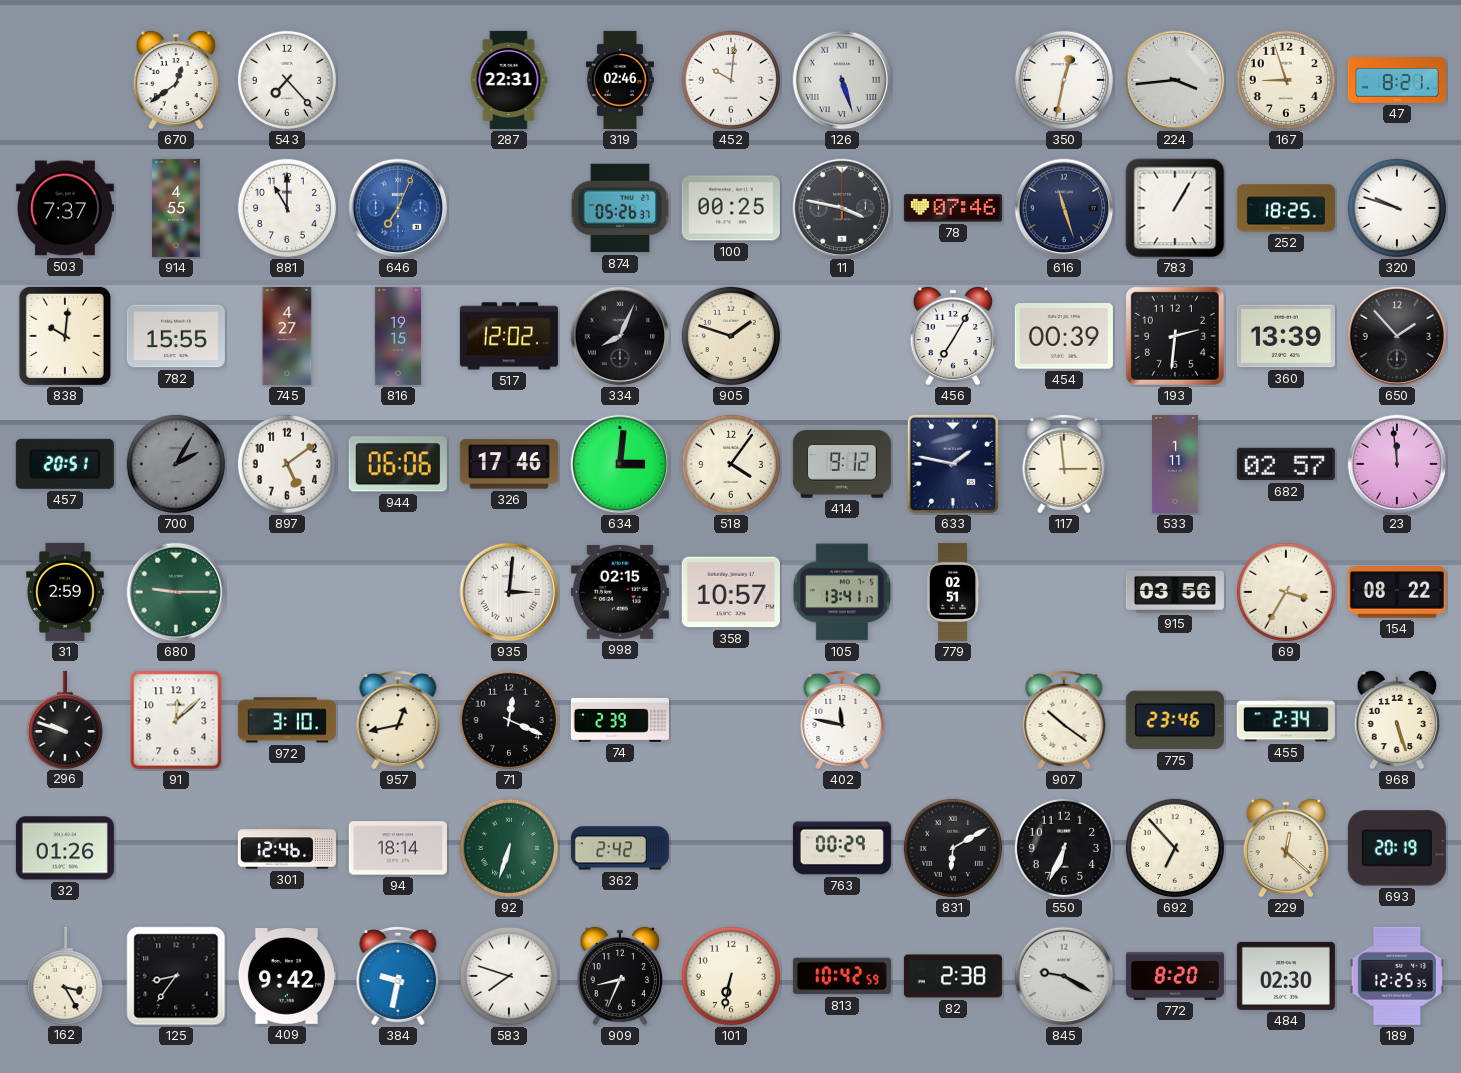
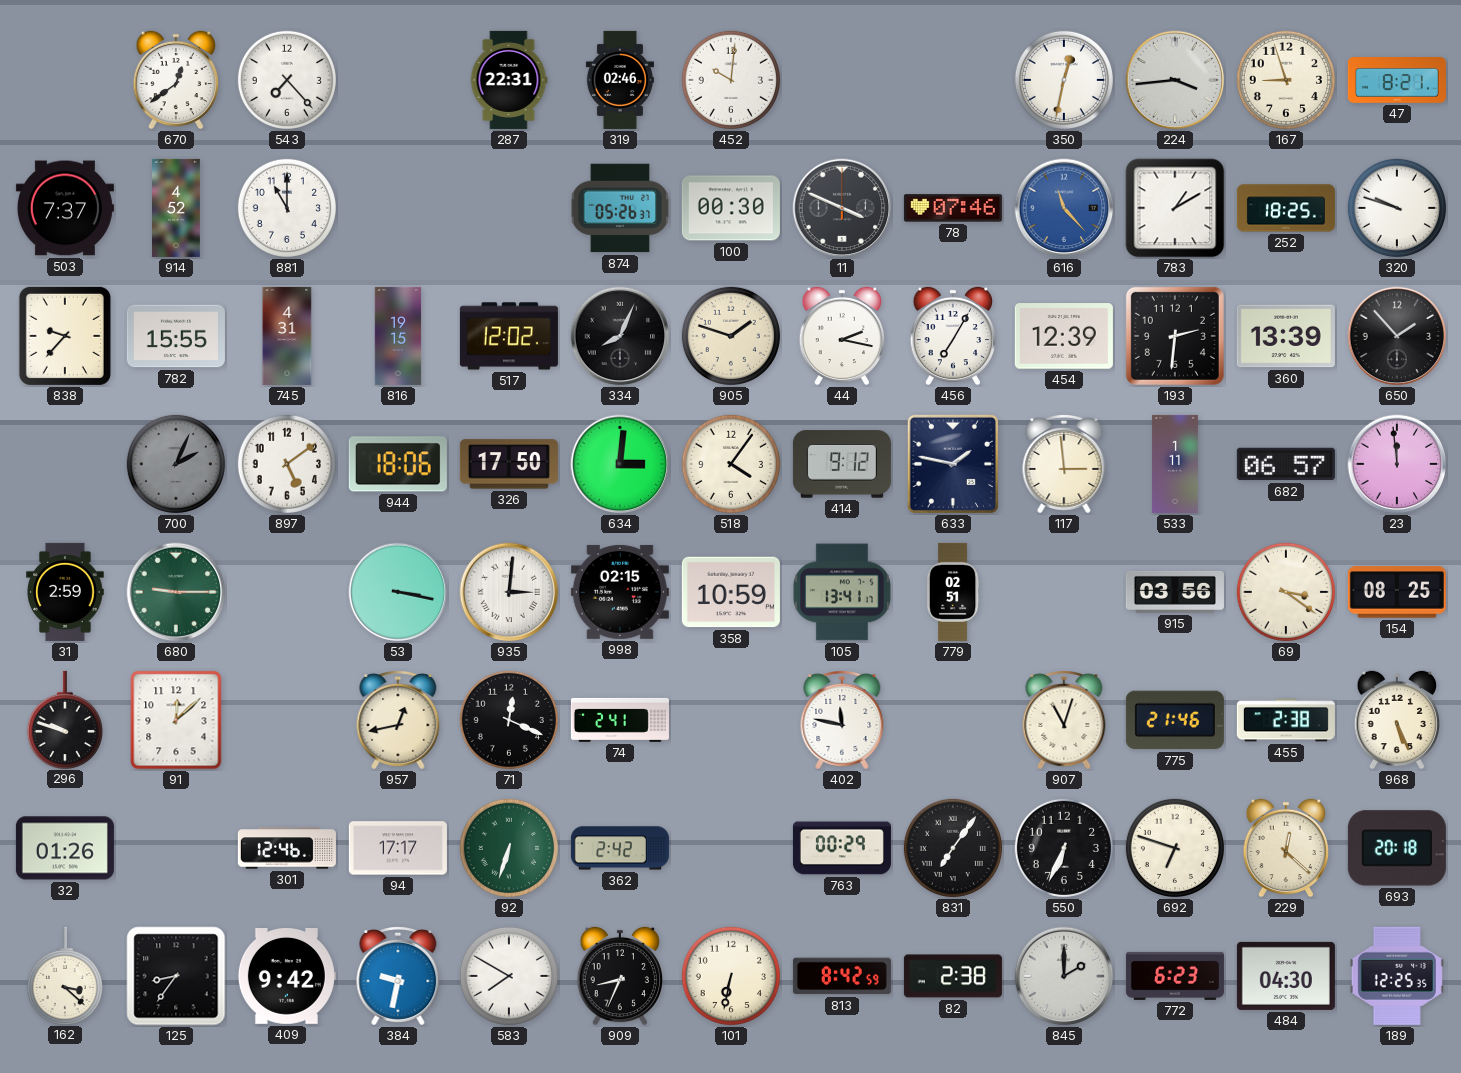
126: 5:27 -> none (842, 80)
914: 4:55 -> 4:52 (177, 208)
646: 7:04 -> none (398, 208)
100: 00:25 -> 00:30 (731, 208)
11: 3:47 -> 3:49 (842, 208)
616: 11:27 -> 11:23 (1064, 208)
616 dial: navy -> blue (1064, 208)
783: 1:05 -> 1:10 (1175, 208)
838: 10:01 -> 9:37 (65, 336)
745: 4:27 -> 4:31 (287, 336)
44: none -> 2:17 (841, 336)
454: 00:39 -> 12:39 (1064, 336)
457: 20:51 -> none (65, 464)
700: 2:05 -> 2:04 (176, 464)
944: 06:06 -> 18:06 (398, 464)
326: 17:46 -> 17:50 (509, 464)
682: 02:57 -> 06:57 (1286, 464)
53: none -> 3:17 (398, 592)
358: 10:57 -> 10:59 (731, 592)
69: 3:35 -> 3:21 (1286, 592)
154: 08:22 -> 08:25 (1397, 592)
972: 3:10 -> none (287, 720)
74: 2:39 -> 2:41 (620, 720)
907: 10:21 -> 11:03 (1064, 721)
775: 23:46 -> 21:46 (1175, 720)
455: 2:34 -> 2:38 (1286, 720)
968: 5:27 -> 5:26 (1396, 720)
94: 18:14 -> 17:17 (398, 848)
831: 6:10 -> 7:06 (953, 848)
692: 6:53 -> 6:48 (1175, 848)
693: 20:19 -> 20:18 (1397, 848)
162: 3:25 -> 3:22 (65, 975)
583: 7:48 -> 7:50 (509, 976)
813: 10:42 -> 8:42 (842, 976)
845: 9:20 -> 2:00 (1064, 976)
772: 8:20 -> 6:23 (1175, 976)
484: 02:30 -> 04:30 (1286, 976)
